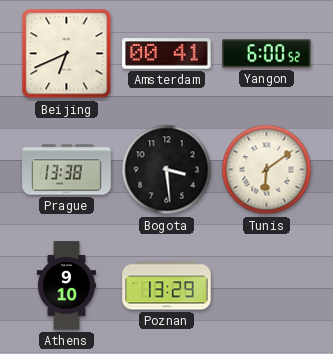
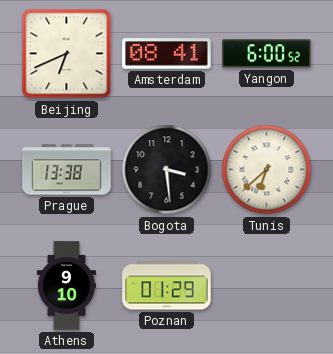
Amsterdam: 00:41 -> 08:41 (167, 54)
Tunis: 6:09 -> 6:38 (267, 170)
Poznan: 13:29 -> 01:29 (167, 286)
